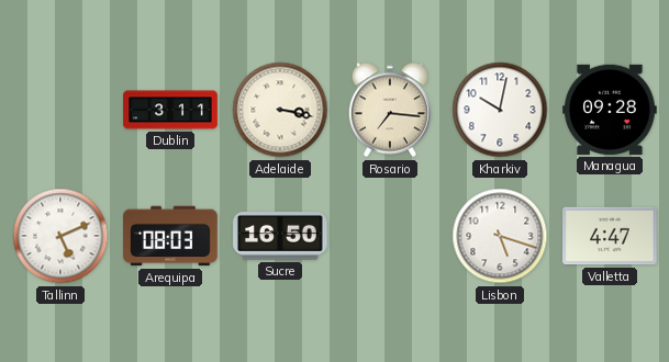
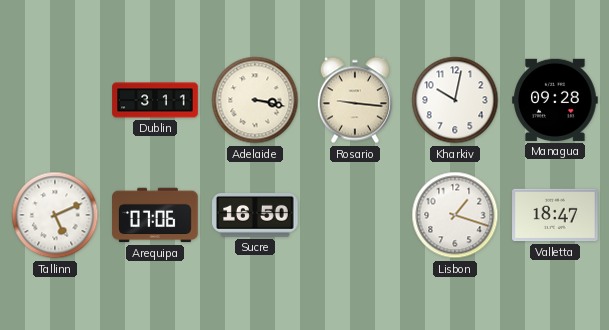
Rosario: 7:16 -> 9:16 (355, 100)
Arequipa: 08:03 -> 07:06 (155, 215)
Lisbon: 5:18 -> 1:18 (455, 215)
Valletta: 4:47 -> 18:47 (555, 215)
